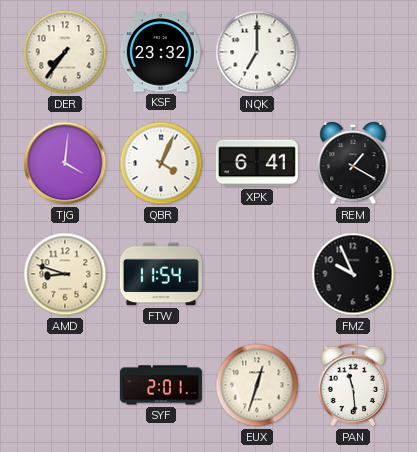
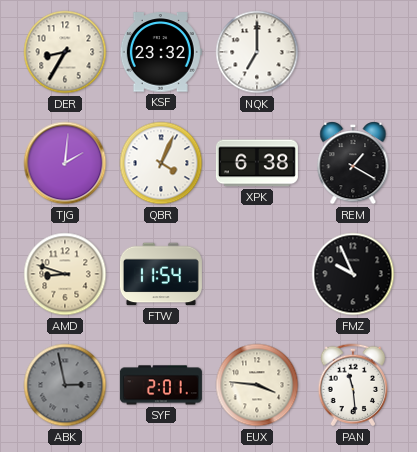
DER: 7:36 -> 8:35 (65, 52)
TJG: 4:01 -> 2:01 (65, 163)
XPK: 6:41 -> 6:38 (257, 163)
ABK: none -> 2:58 (65, 385)
EUX: 12:33 -> 3:46 (257, 385)
